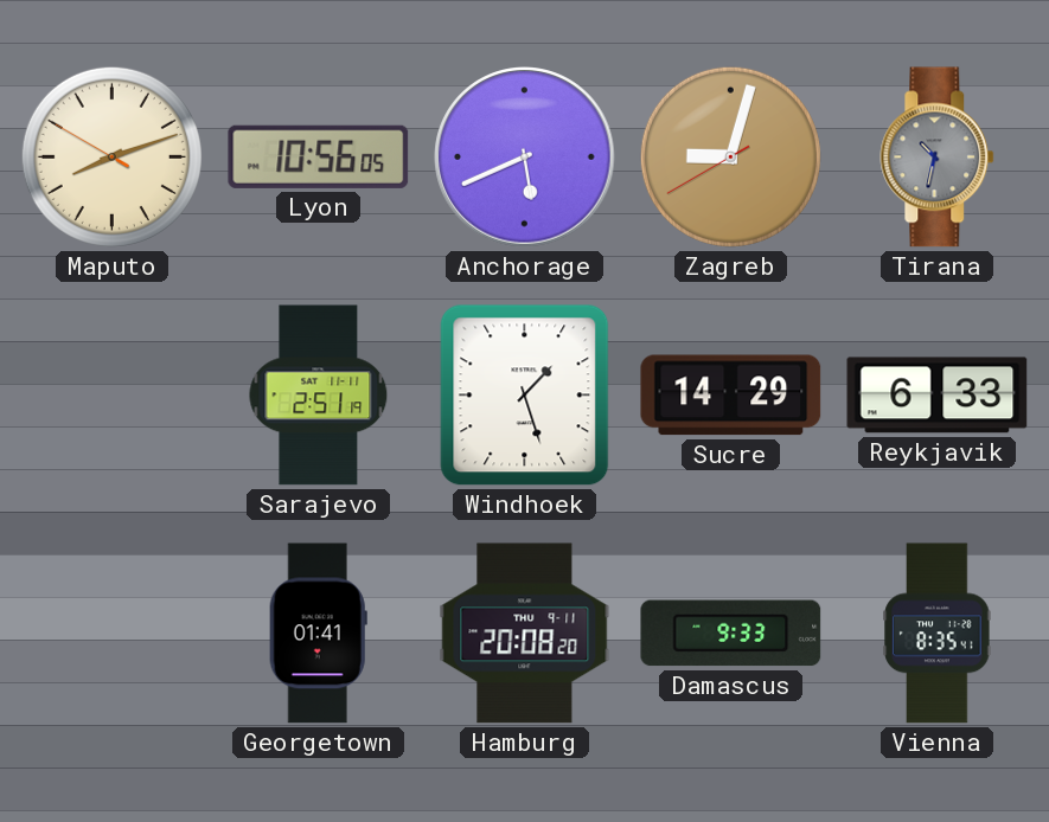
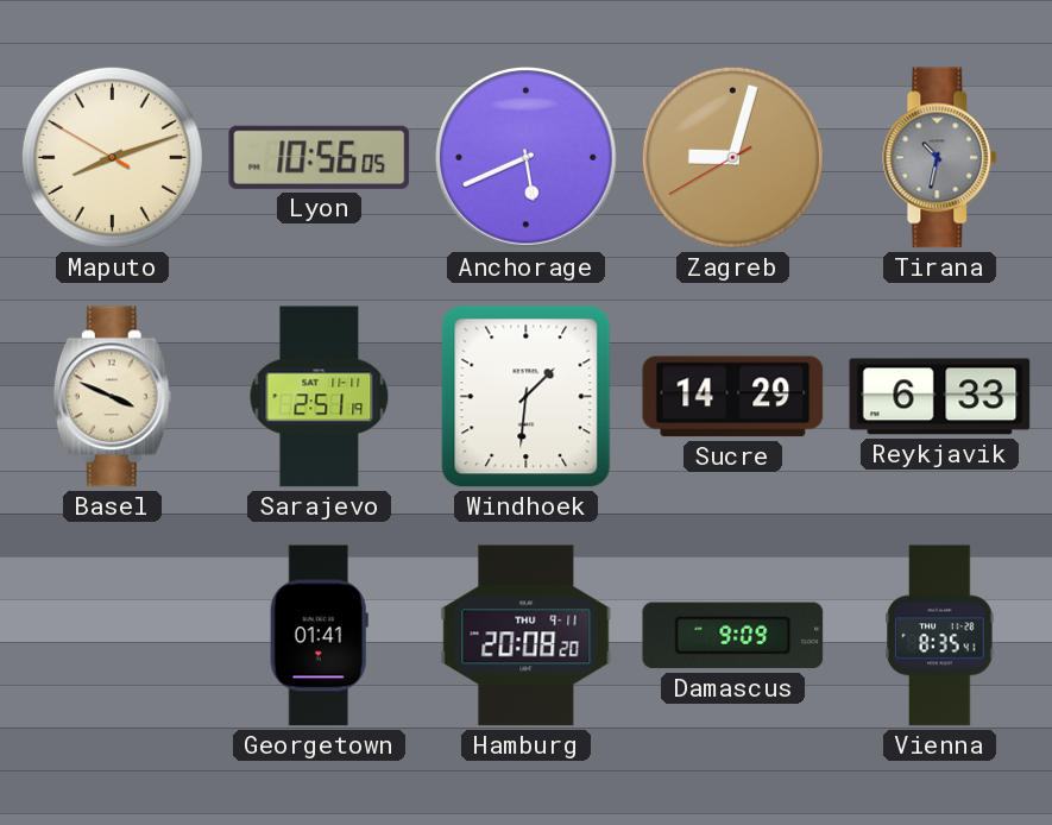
Basel: none -> 3:49 (112, 397)
Windhoek: 1:27 -> 1:31 (527, 397)
Damascus: 9:33 -> 9:09 (733, 636)
